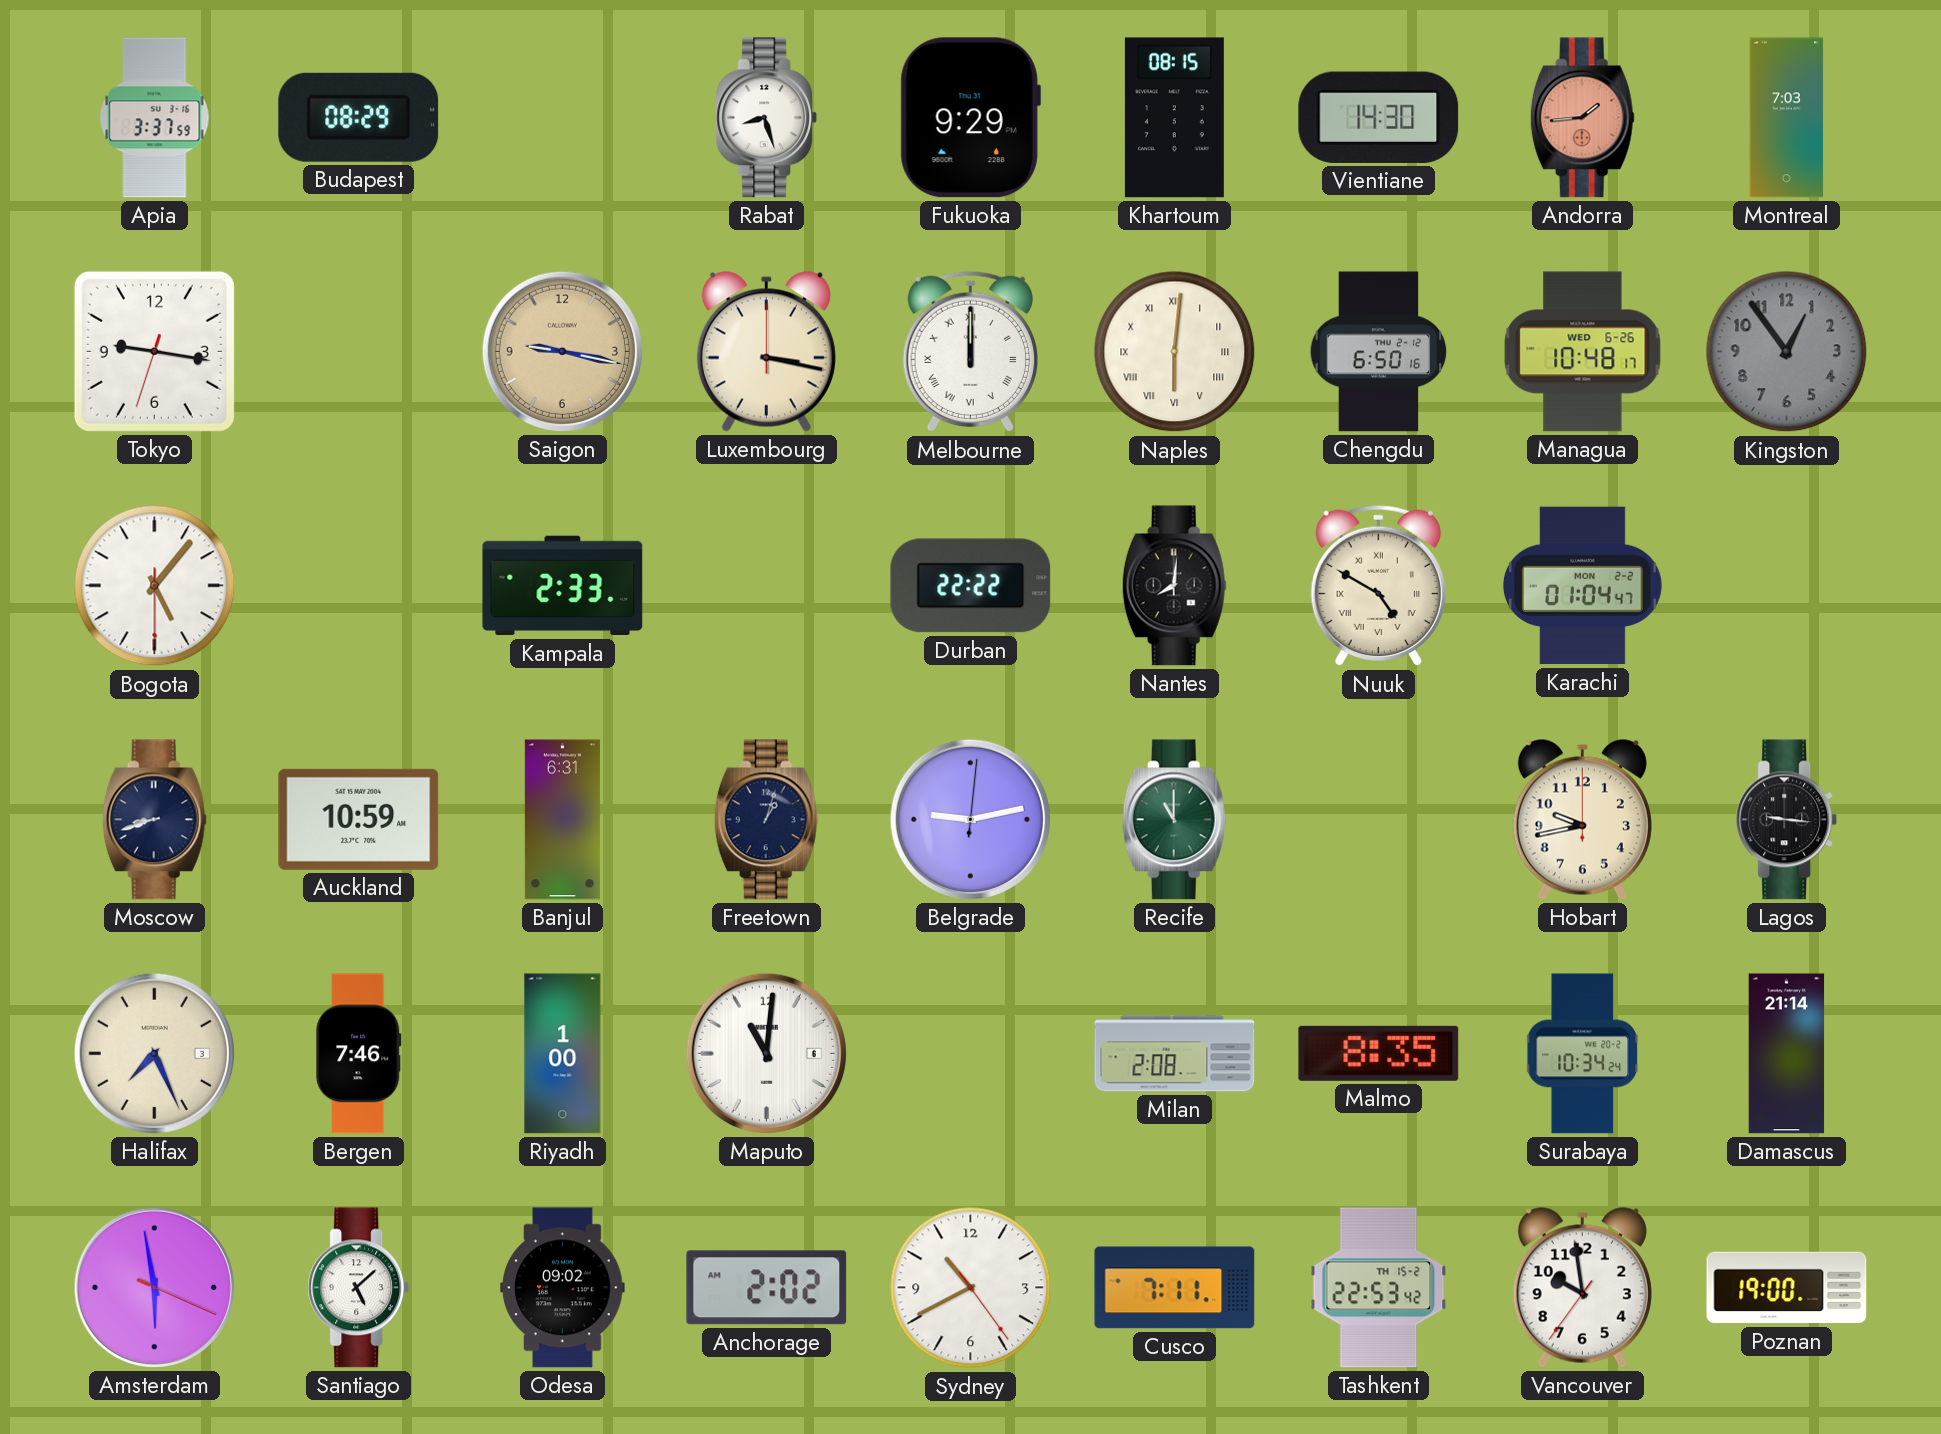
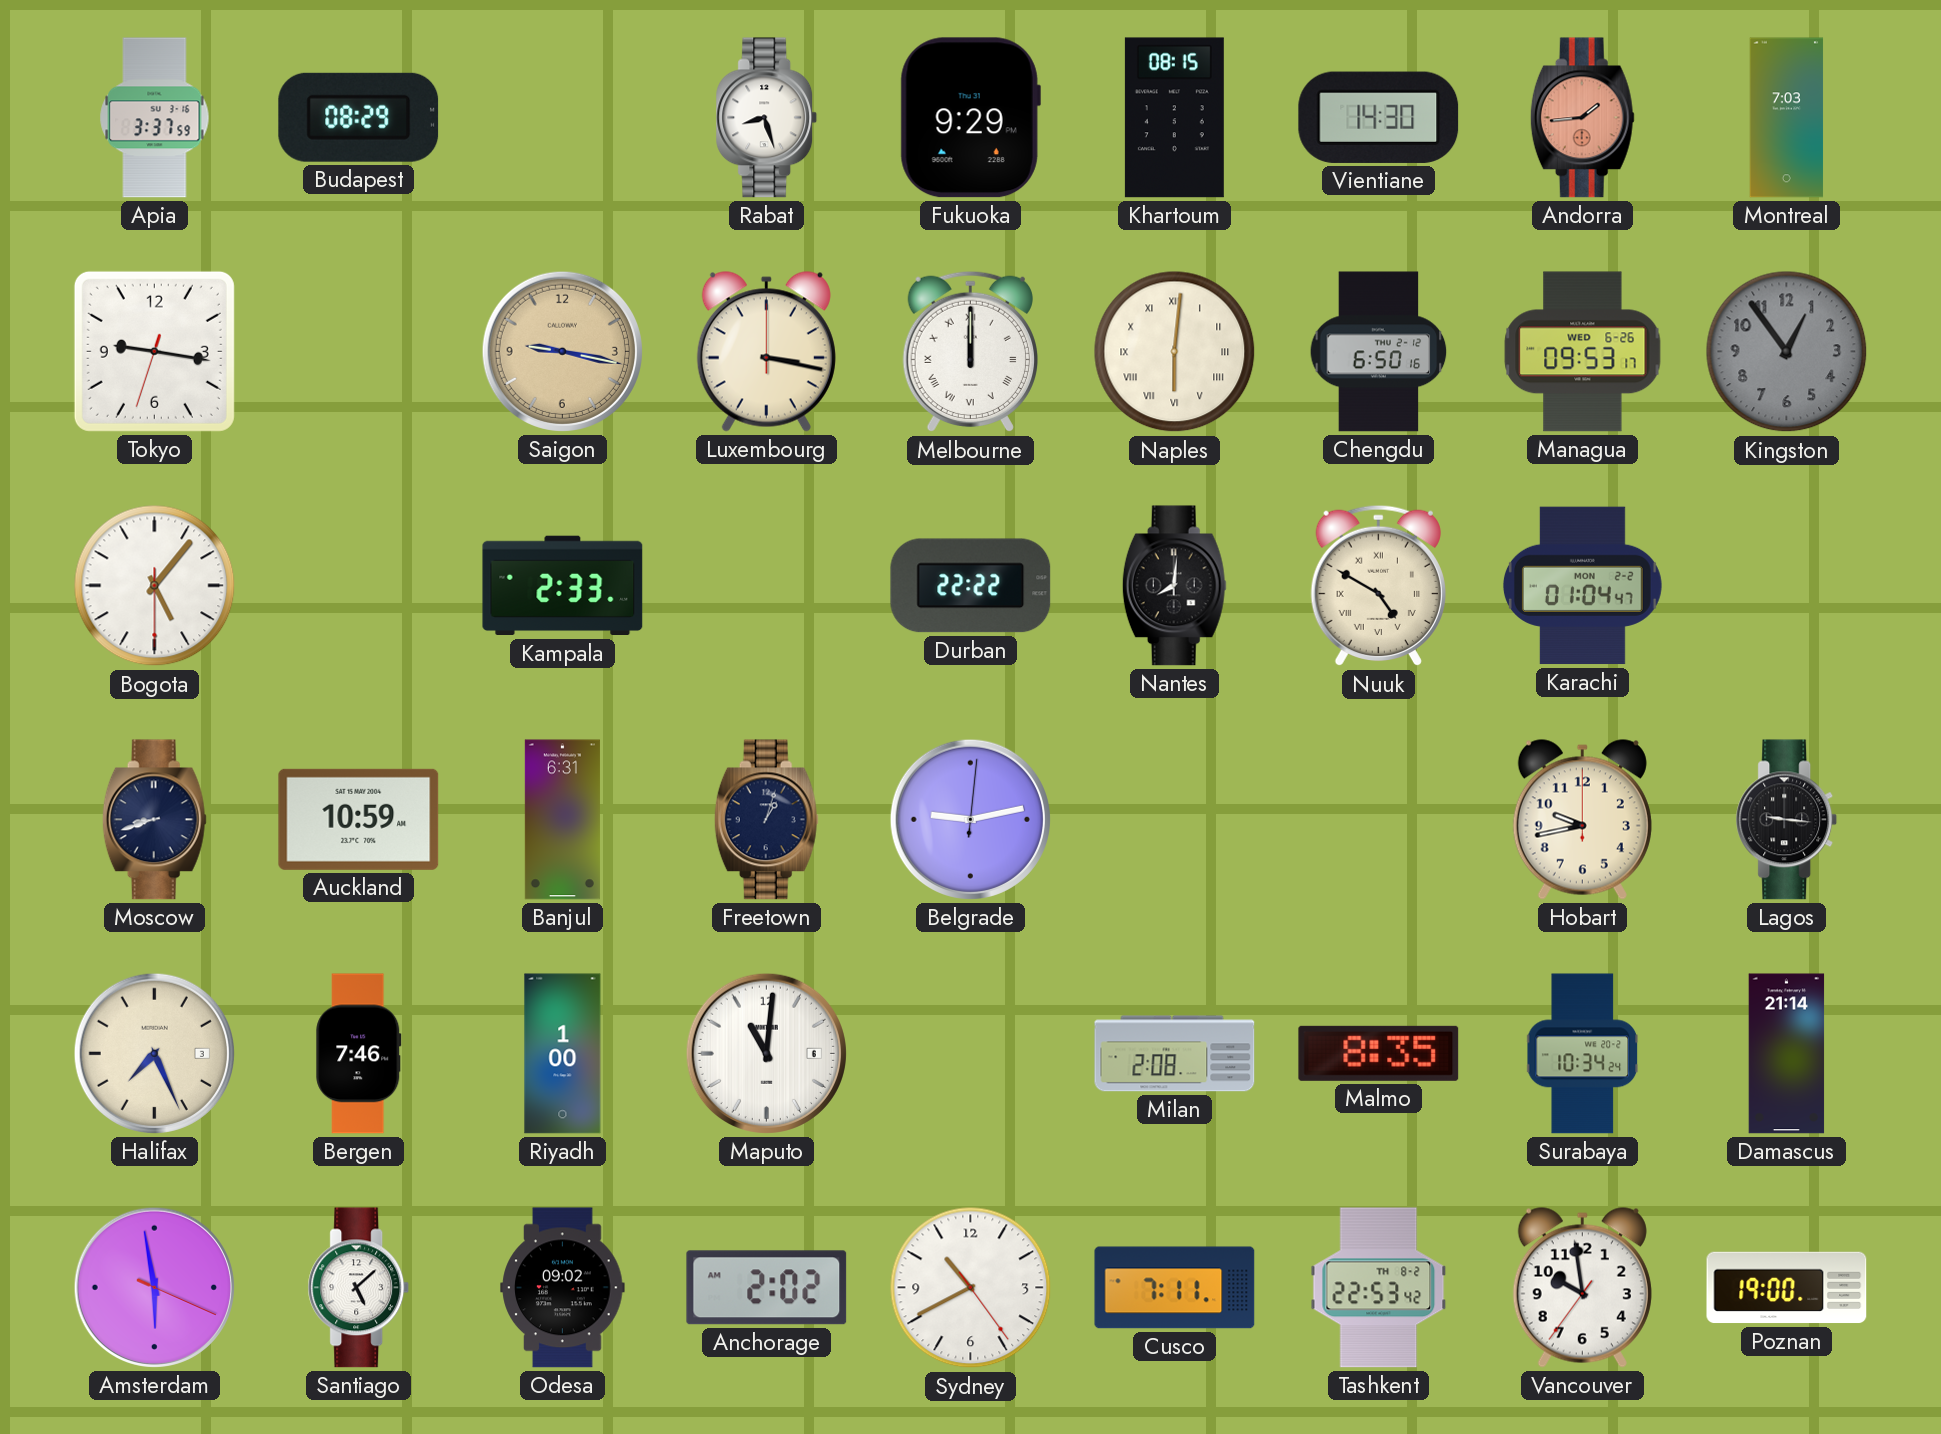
Managua: 10:48 -> 09:53 (1583, 352)
Recife: 11:00 -> none (1174, 820)
Tashkent date: TH 15-2 -> TH 8-2 (1379, 1288)
